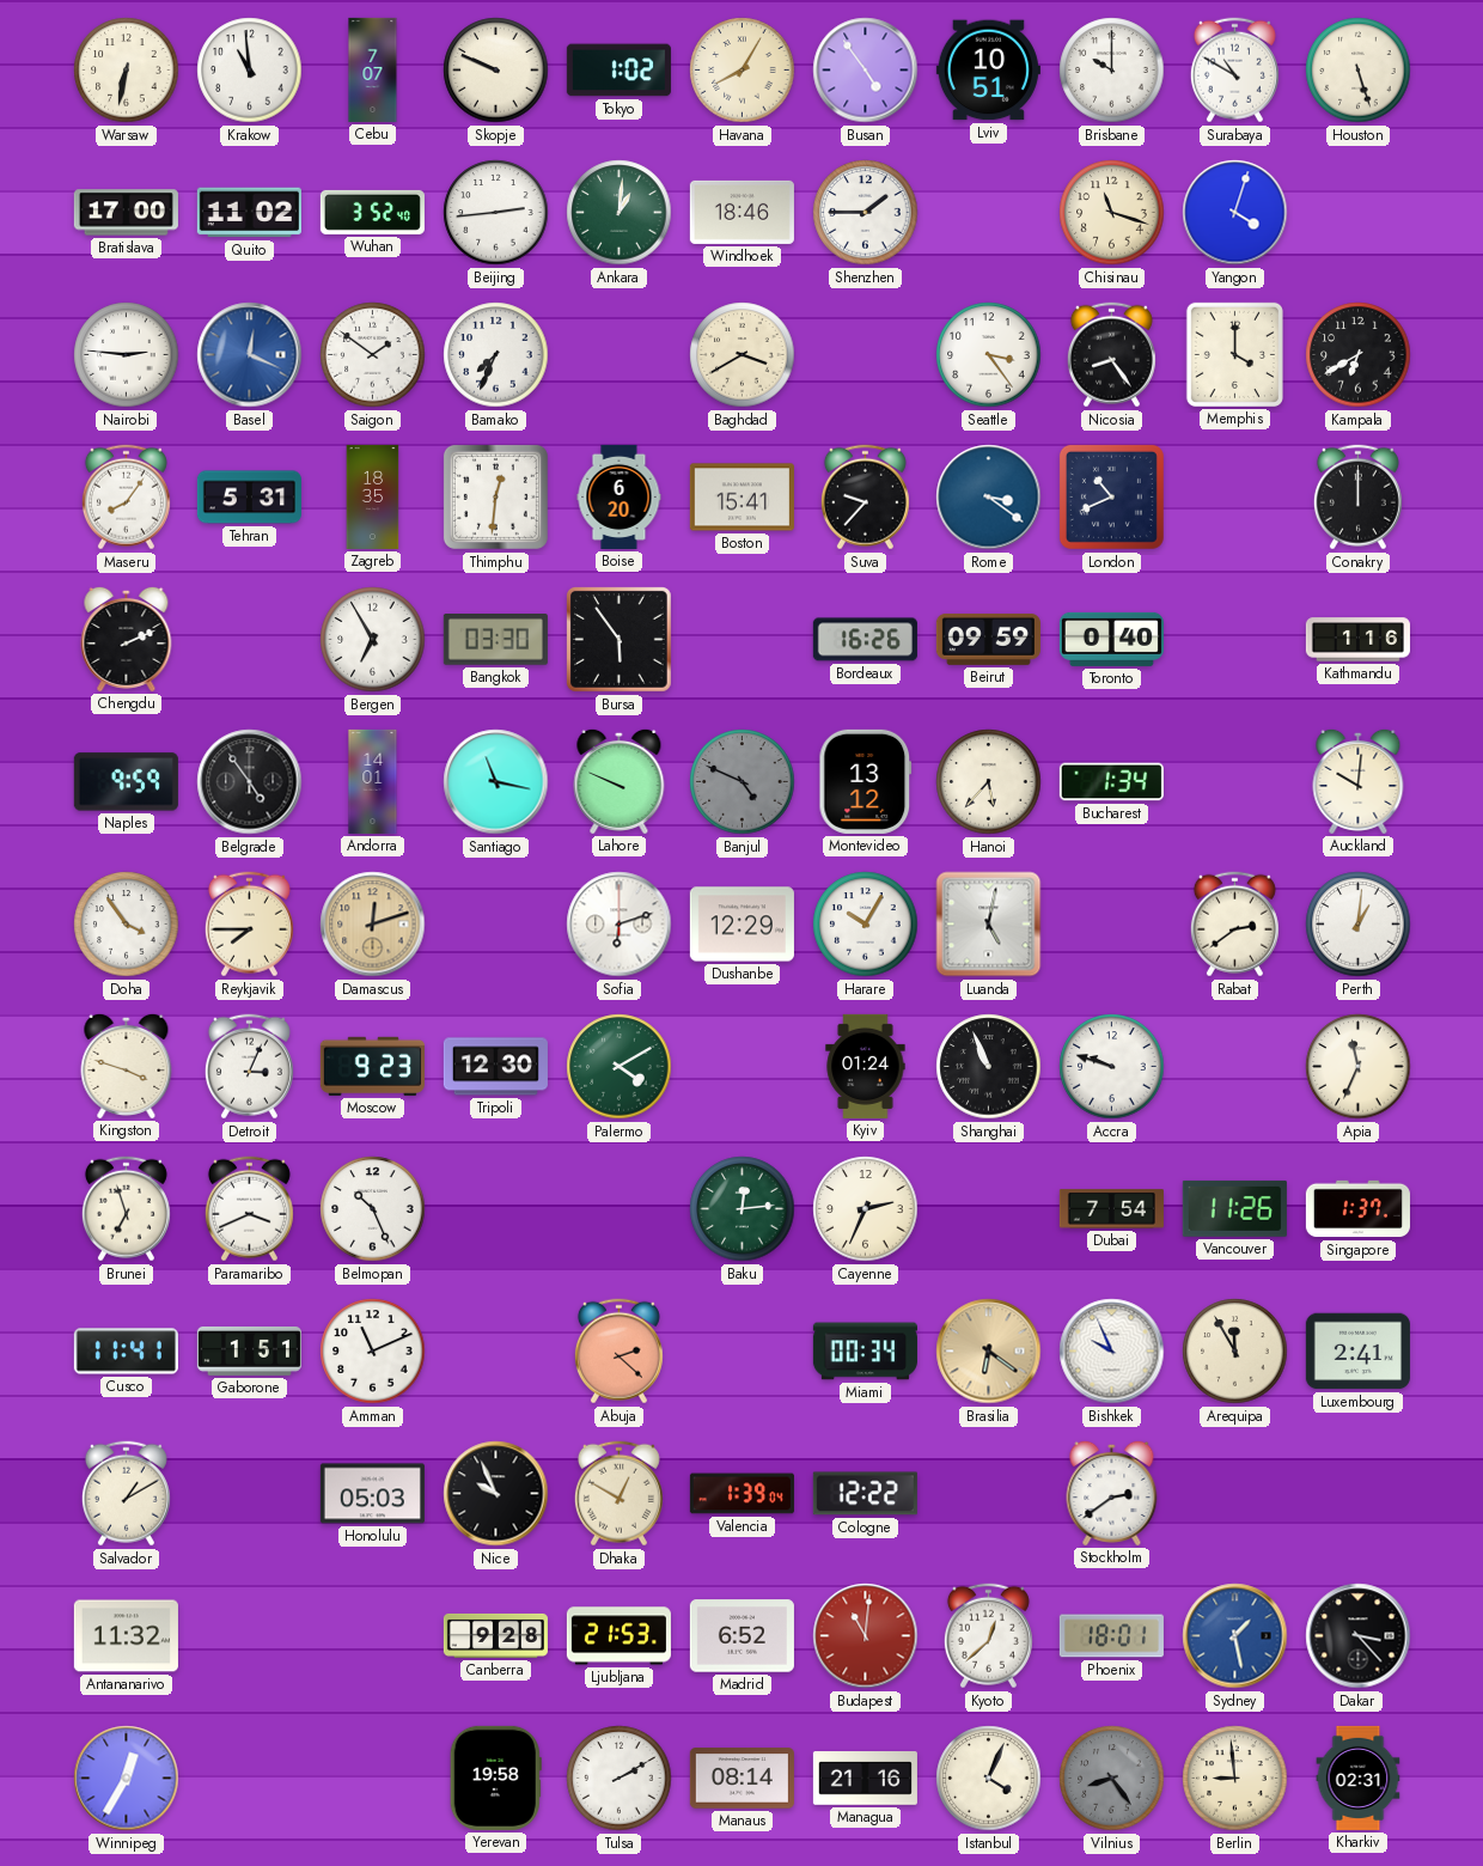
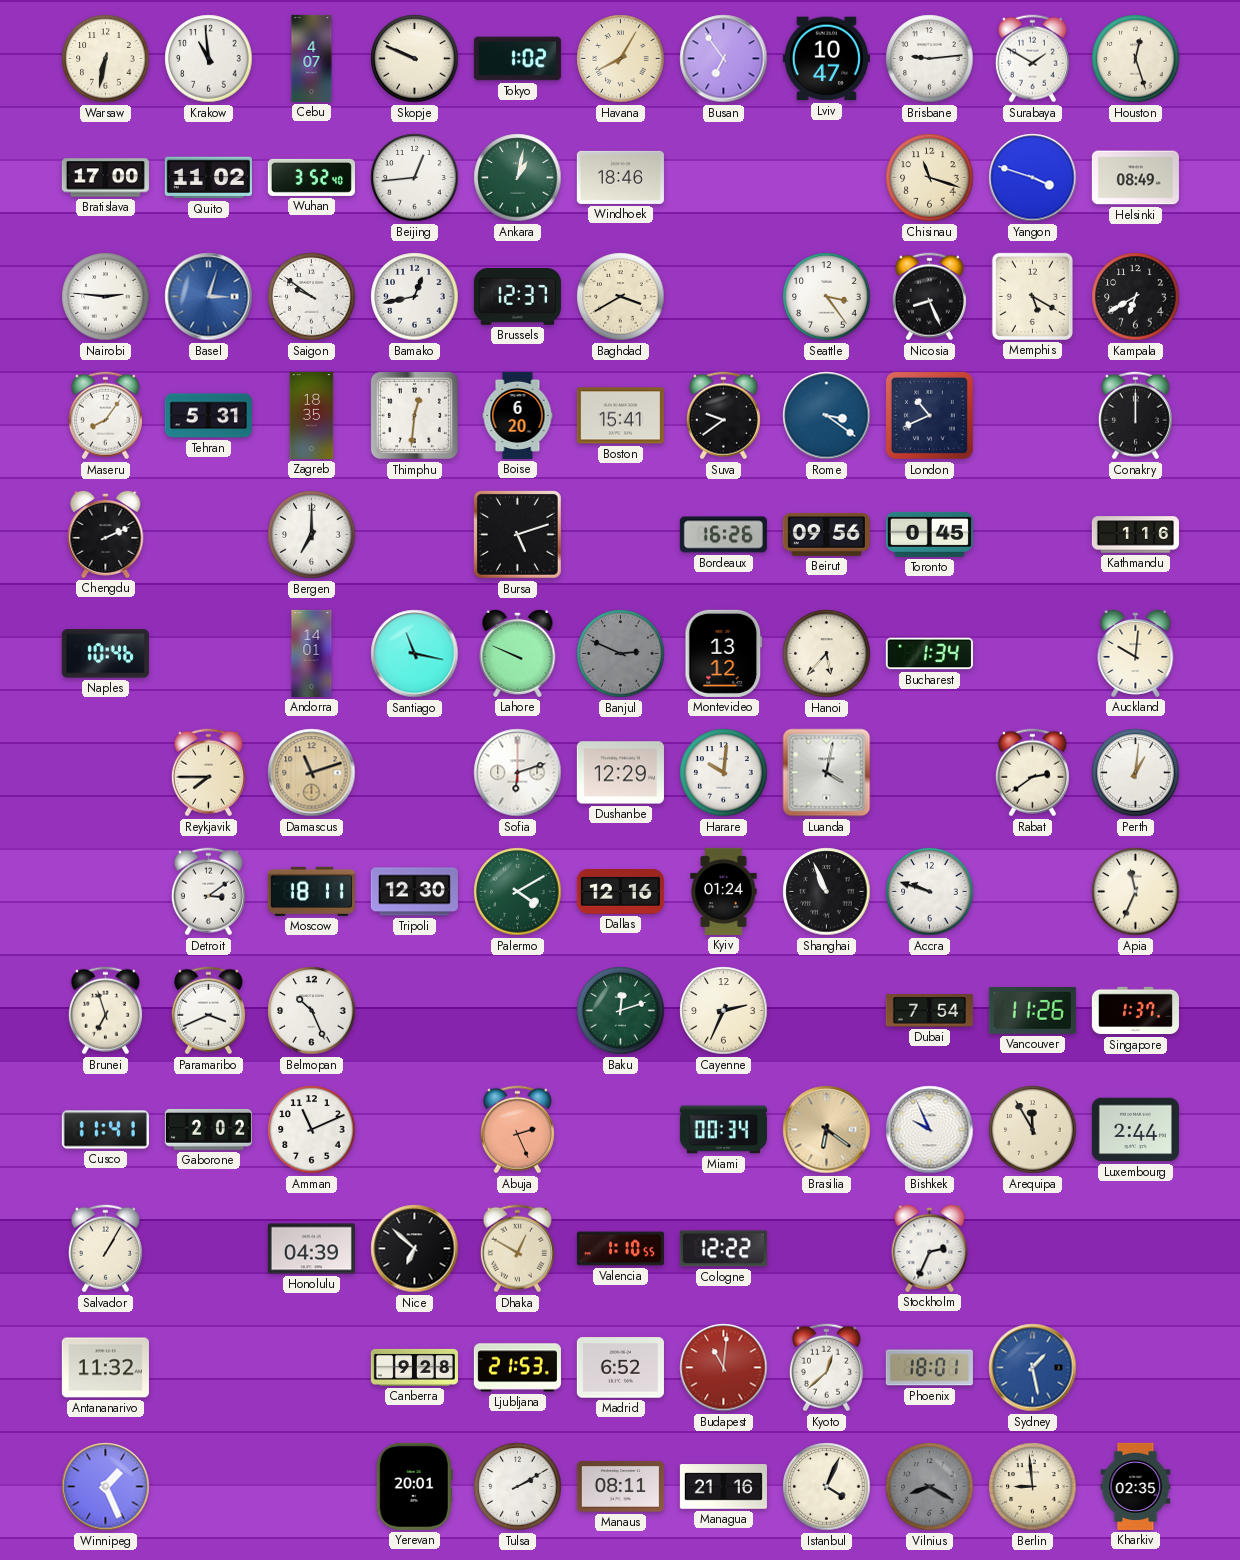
Cebu: 7:07 -> 4:07 (312, 58)
Busan: 4:54 -> 6:54 (724, 59)
Lviv: 10:51 -> 10:47 (826, 59)
Brisbane: 10:00 -> 9:14 (930, 59)
Surabaya: 10:50 -> 1:50 (1032, 59)
Houston: 5:27 -> 12:27 (1136, 59)
Beijing: 2:44 -> 12:44 (415, 178)
Ankara: 1:01 -> 1:02 (518, 178)
Shenzhen: 1:45 -> none (866, 213)
Yangon: 4:03 -> 3:48 (1033, 178)
Helsinki: none -> 08:49 (1135, 178)
Basel: 12:19 -> 3:03 (209, 297)
Saigon: 1:51 -> 9:51 (312, 297)
Bamako: 7:34 -> 12:43 (415, 297)
Brussels: none -> 12:37 (517, 297)
Nicosia: 8:24 -> 8:26 (929, 297)
Memphis: 4:00 -> 5:20 (1032, 296)
Suva: 9:37 -> 9:39 (723, 416)
Bergen: 6:55 -> 7:00 (312, 535)
Bangkok: 03:30 -> none (495, 640)
Bursa: 5:54 -> 5:12 (518, 535)
Beirut: 09:59 -> 09:56 (826, 534)
Toronto: 0:40 -> 0:45 (929, 534)
Naples: 9:59 -> 10:46 (105, 654)
Belgrade: 4:54 -> none (250, 782)
Banjul: 4:49 -> 2:49 (621, 654)
Doha: 3:54 -> none (127, 925)
Damascus: 12:12 -> 11:12 (312, 773)
Harare: 10:05 -> 10:01 (724, 773)
Luanda: 5:02 -> 4:02 (827, 773)
Kingston: 3:48 -> none (127, 1066)
Detroit: 3:04 -> 3:09 (208, 892)
Moscow: 9:23 -> 18:11 (311, 891)
Dallas: none -> 12:16 (620, 892)
Baku: 12:14 -> 12:12 (621, 1011)
Gaborone: 1:51 -> 2:02 (208, 1130)
Abuja: 2:22 -> 2:26 (517, 1130)
Luxembourg: 2:41 -> 2:44 (1135, 1130)
Salvador: 1:10 -> 1:05 (105, 1249)
Honolulu: 05:03 -> 04:39 (311, 1249)
Nice: 9:56 -> 6:52 (415, 1249)
Valencia: 1:39 -> 1:10 (620, 1249)
Stockholm: 2:39 -> 2:34 (930, 1248)
Dakar: 3:23 -> none (1359, 1636)
Winnipeg: 12:35 -> 1:26 (106, 1487)
Yerevan: 19:58 -> 20:01 (414, 1486)
Manaus: 08:14 -> 08:11 (620, 1487)
Vilnius: 8:24 -> 8:20 (930, 1487)
Kharkiv: 02:31 -> 02:35 (1136, 1486)
